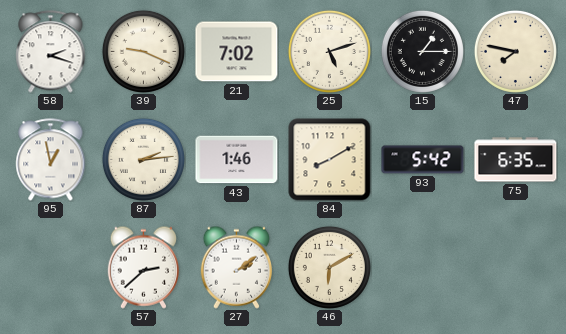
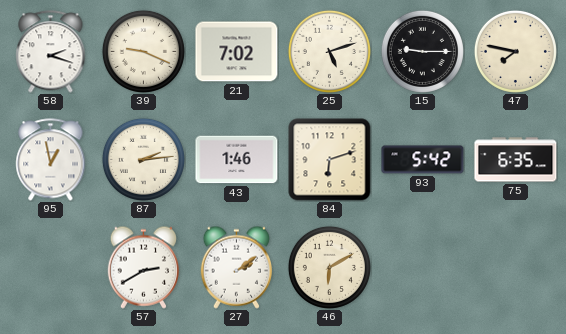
15: 1:15 -> 9:15 (422, 51)
84: 8:10 -> 6:12 (330, 160)
57: 2:38 -> 2:40 (143, 267)
